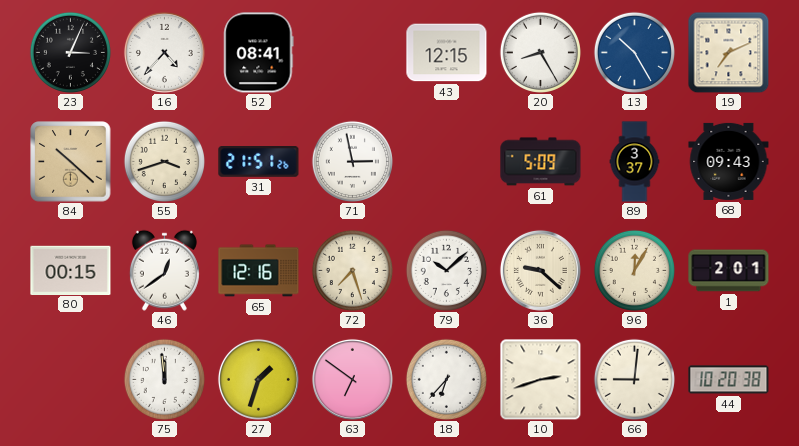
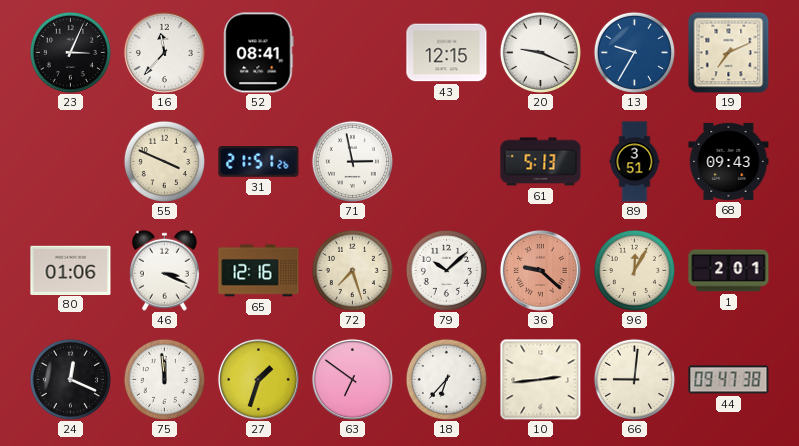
16: 4:37 -> 11:37 (164, 52)
20: 8:25 -> 9:19 (540, 52)
13: 10:25 -> 9:35 (634, 52)
84: 10:22 -> none (71, 162)
55: 3:42 -> 3:49 (164, 161)
61: 5:09 -> 5:13 (541, 162)
89: 3:37 -> 3:51 (635, 162)
80: 00:15 -> 01:06 (71, 270)
46: 12:39 -> 3:19 (164, 270)
36 dial: cream -> salmon (540, 270)
24: none -> 12:19 (70, 379)
10: 2:42 -> 2:44 (540, 379)
44: 10:20 -> 09:47 (729, 380)
